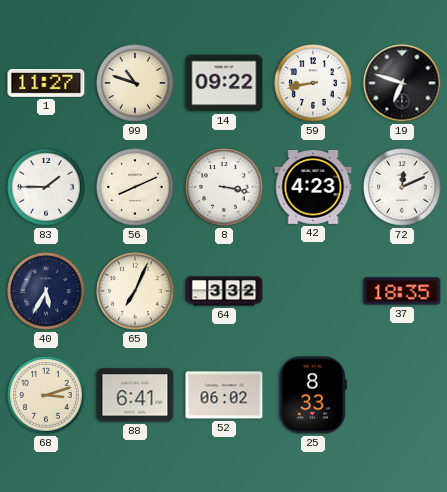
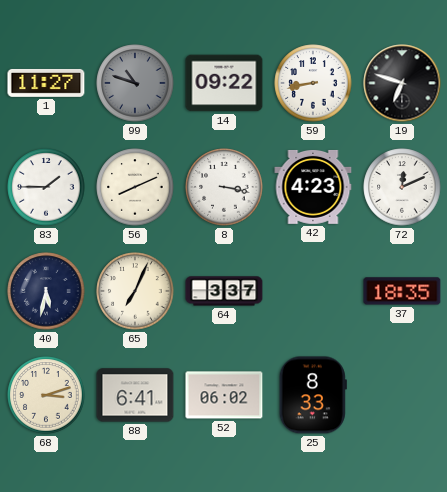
99 dial: cream -> grey (135, 83)
40: 5:35 -> 5:32 (46, 291)
64: 3:32 -> 3:37 (224, 291)
